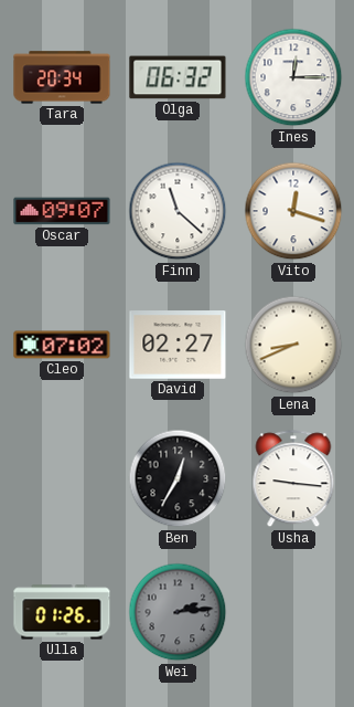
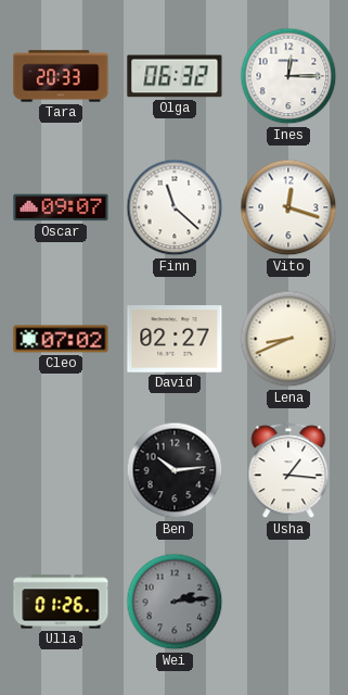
Tara: 20:34 -> 20:33 (61, 76)
Ben: 12:35 -> 10:14 (175, 470)
Usha: 9:16 -> 1:16 (288, 471)
